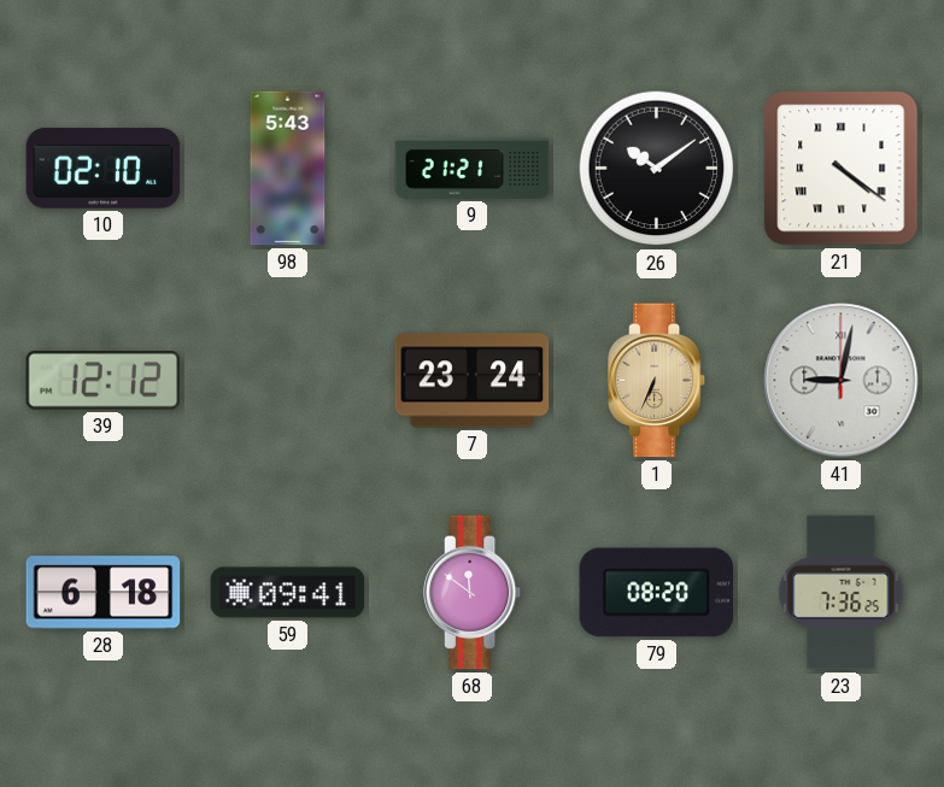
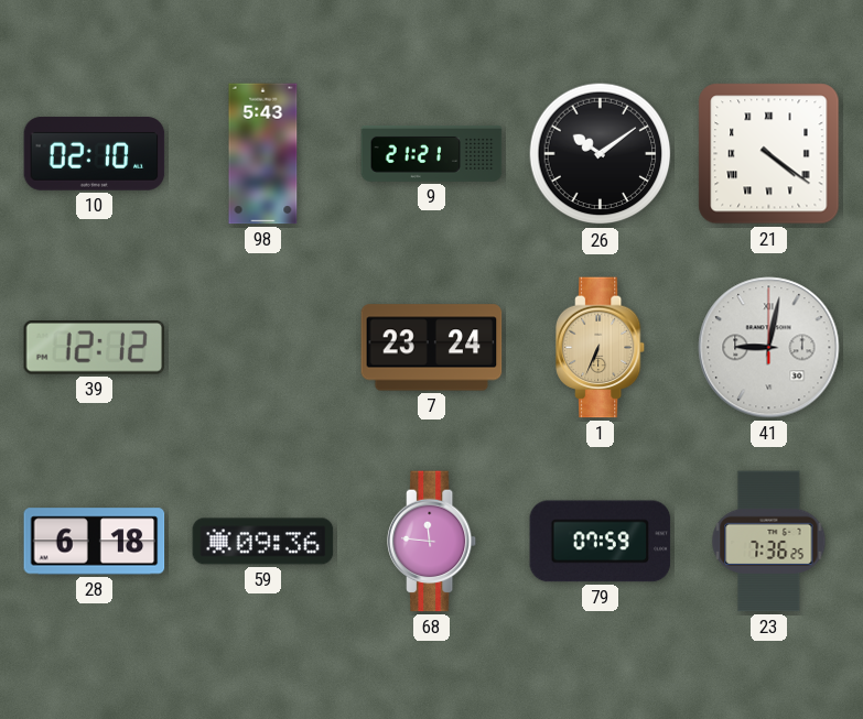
59: 09:41 -> 09:36 (263, 542)
68: 11:51 -> 11:46 (432, 542)
79: 08:20 -> 07:59 (601, 542)
